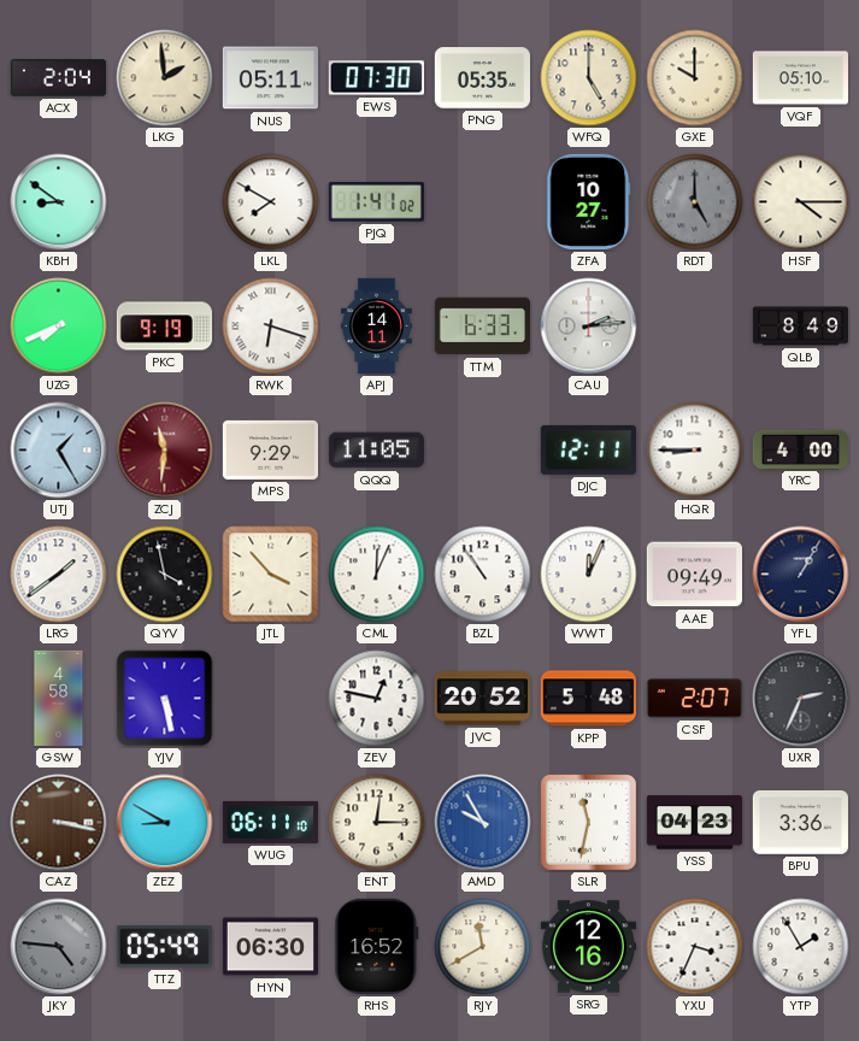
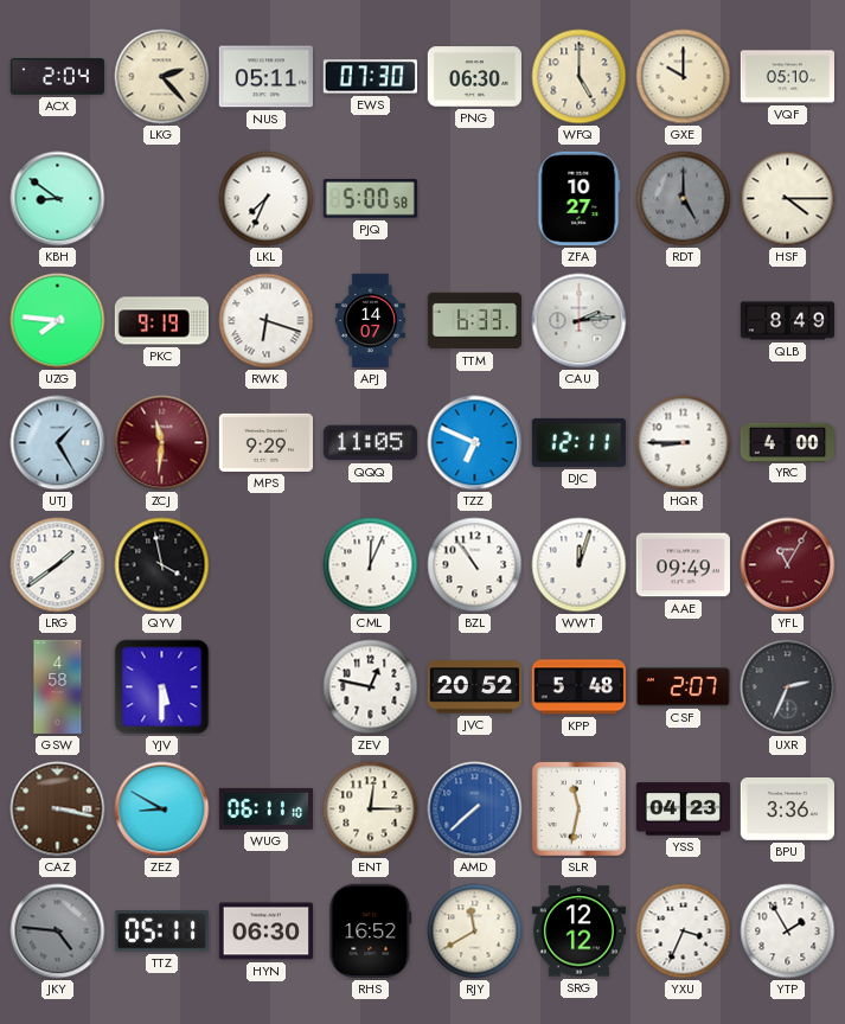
LKG: 1:59 -> 2:23 (162, 77)
PNG: 05:35 -> 06:30 (474, 77)
LKL: 7:50 -> 7:34 (267, 199)
PJQ: 1:41 -> 5:00 (370, 199)
UZG: 7:41 -> 7:46 (58, 321)
APJ: 14:11 -> 14:07 (370, 321)
TZZ: none -> 6:49 (475, 443)
JTL: 3:53 -> none (271, 575)
WWT: 12:04 -> 12:03 (580, 565)
YFL: 1:05 -> 11:05 (788, 565)
YFL dial: navy -> burgundy (788, 565)
YJV: 5:28 -> 5:30 (162, 687)
AMD: 9:55 -> 7:38 (475, 809)
TTZ: 05:49 -> 05:11 (161, 932)
SRG: 12:16 -> 12:12 (578, 932)
